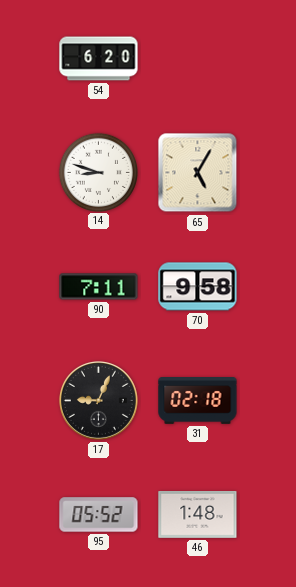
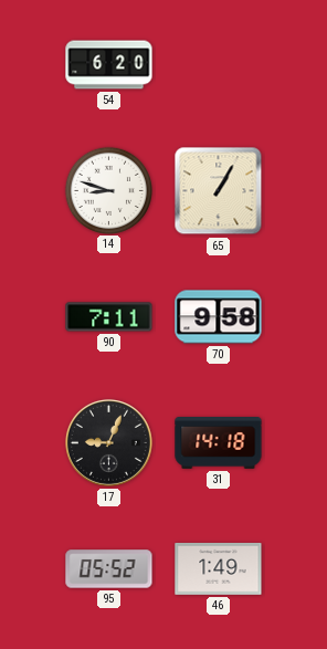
65: 5:05 -> 1:05 (219, 191)
31: 02:18 -> 14:18 (219, 443)
46: 1:48 -> 1:49 (219, 568)
